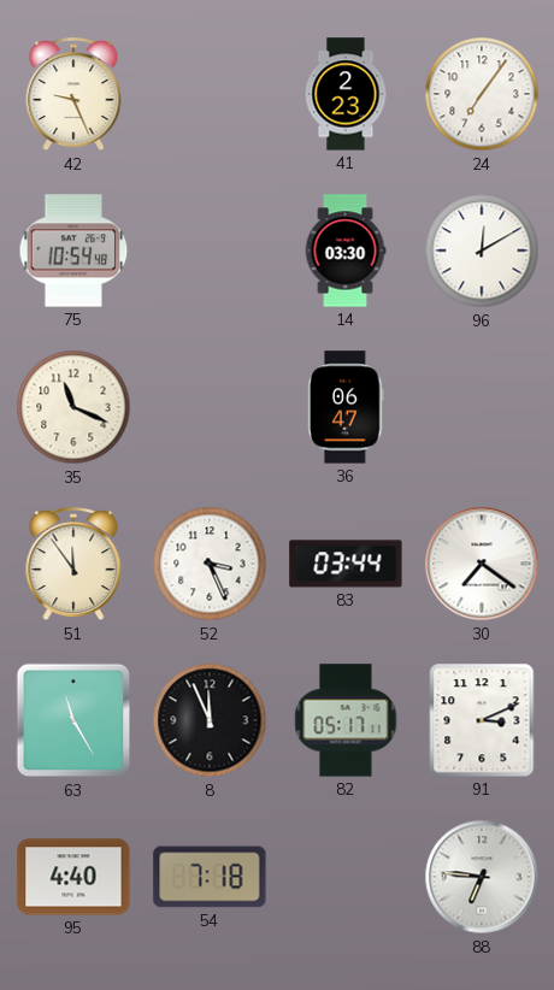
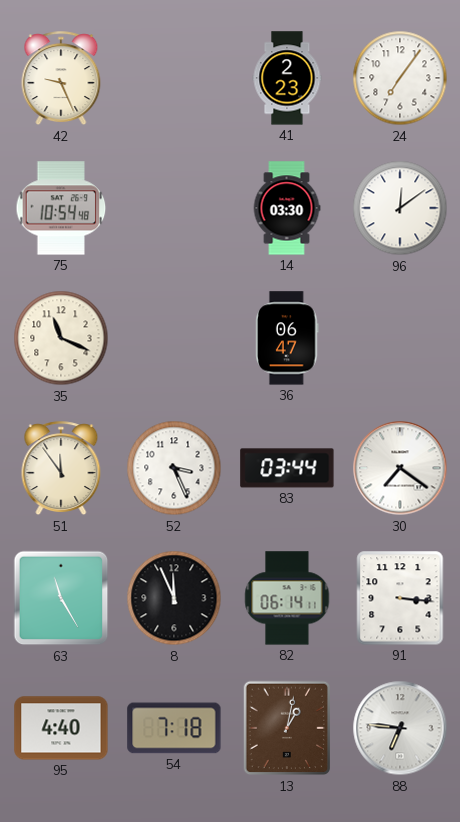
96: 12:10 -> 12:09 (400, 208)
82: 05:17 -> 06:14 (287, 598)
91: 3:11 -> 3:16 (400, 598)
13: none -> 1:02 (287, 728)
